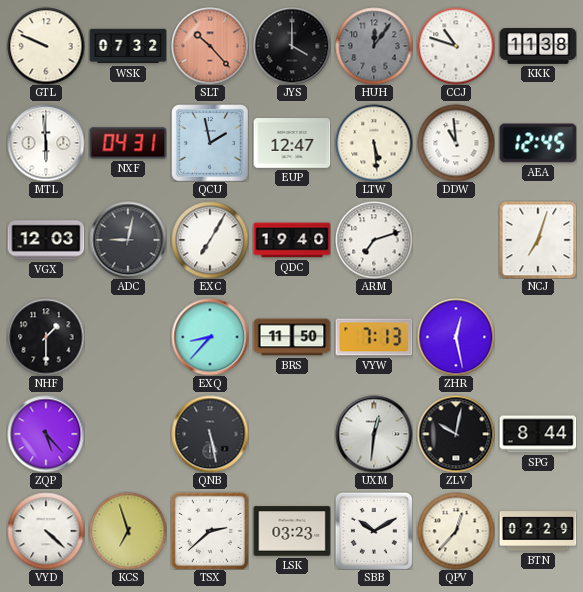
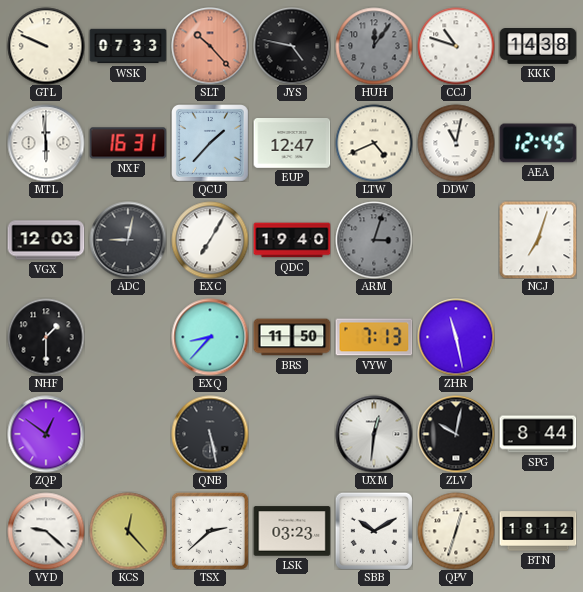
WSK: 07:32 -> 07:33 (128, 46)
JYS: 4:00 -> 4:47 (292, 46)
KKK: 11:38 -> 14:38 (538, 47)
NXF: 04:31 -> 16:31 (128, 143)
QCU: 1:58 -> 1:37 (210, 143)
LTW: 5:29 -> 4:41 (374, 143)
DDW: 10:59 -> 11:02 (456, 143)
ARM: 7:12 -> 3:03 (374, 240)
ARM dial: white -> grey (374, 240)
ZHR: 12:28 -> 11:28 (456, 337)
ZQP: 5:23 -> 12:51 (46, 434)
VYD: 4:22 -> 9:22 (46, 531)
KCS: 6:57 -> 12:23 (128, 531)
QPV: 12:37 -> 12:33 (456, 531)
BTN: 02:29 -> 18:12 (538, 531)
